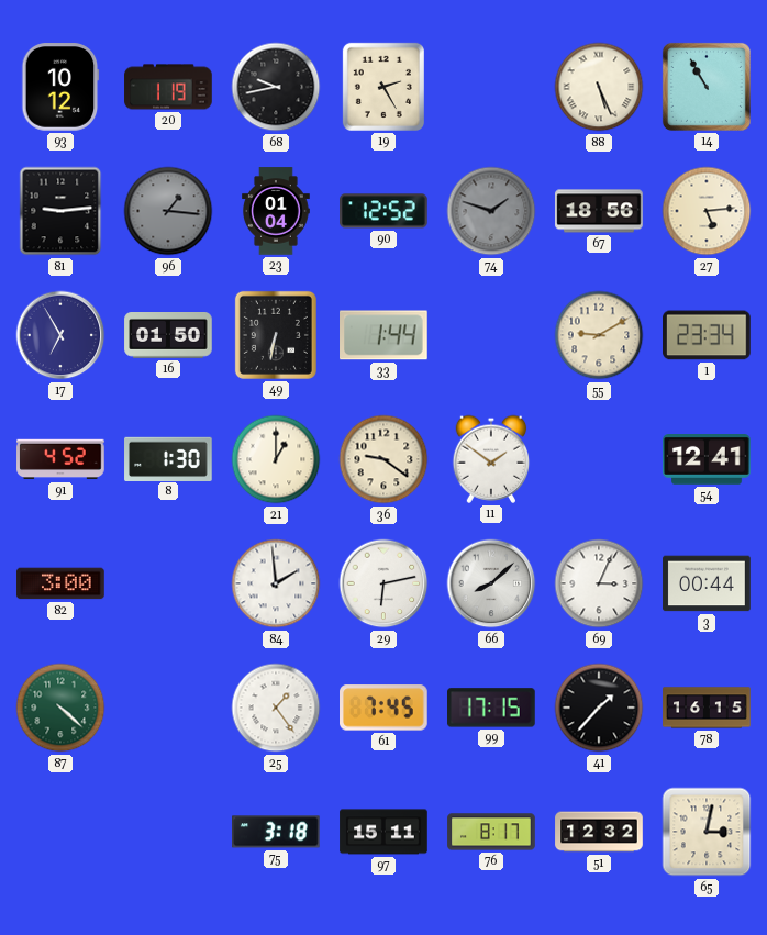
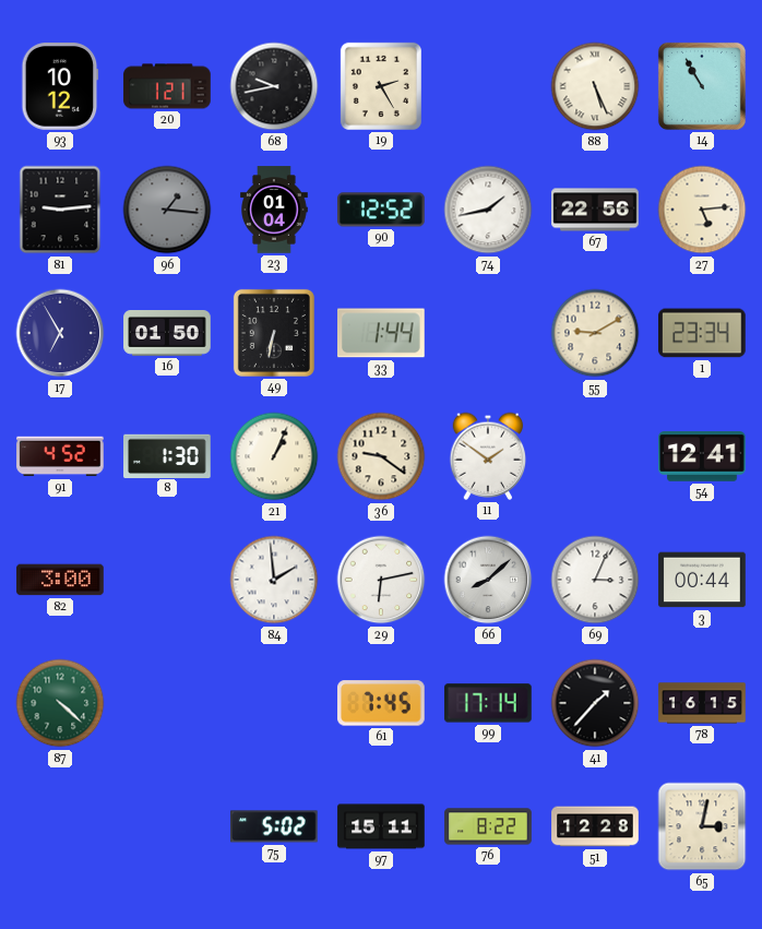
20: 1:19 -> 1:21 (167, 86)
74: 1:48 -> 1:43 (488, 210)
74 dial: grey -> white (488, 210)
67: 18:56 -> 22:56 (595, 210)
21: 1:00 -> 1:04 (274, 456)
25: 1:24 -> none (276, 708)
99: 17:15 -> 17:14 (489, 703)
75: 3:18 -> 5:02 (275, 826)
76: 8:17 -> 8:22 (488, 826)
51: 12:32 -> 12:28 (595, 826)
